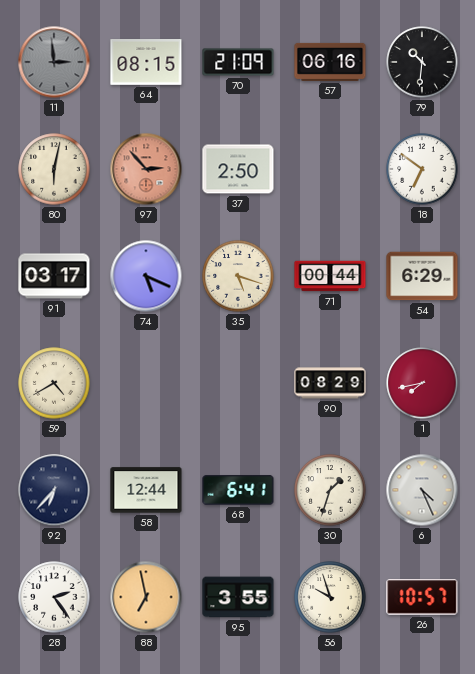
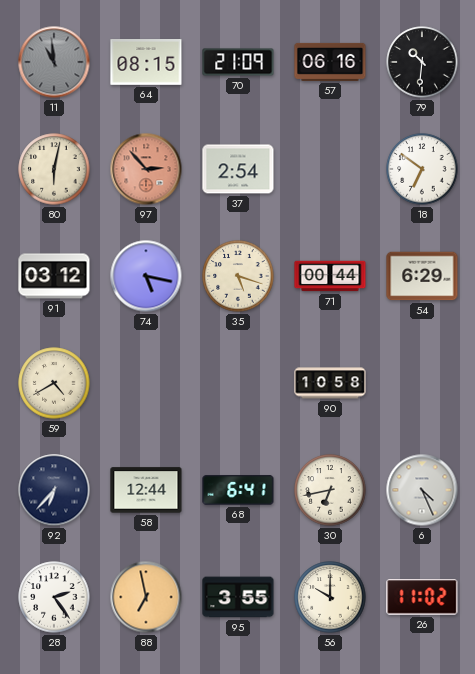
11: 2:59 -> 10:59 (54, 62)
37: 2:50 -> 2:54 (238, 169)
91: 03:17 -> 03:12 (54, 276)
74: 5:19 -> 5:17 (146, 276)
90: 08:29 -> 10:58 (330, 383)
1: 7:43 -> none (422, 383)
30: 1:33 -> 6:43 (330, 490)
56: 9:57 -> 10:00 (330, 597)
26: 10:57 -> 11:02 (422, 597)
